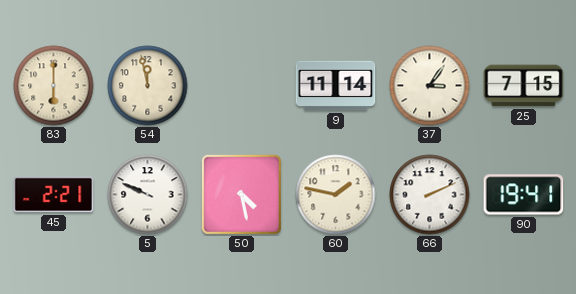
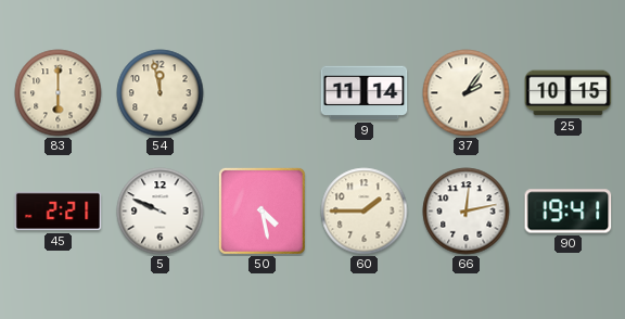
37: 3:06 -> 2:06 (467, 93)
25: 7:15 -> 10:15 (569, 93)
60: 1:47 -> 1:45 (365, 212)
66: 2:11 -> 12:13 (467, 212)
